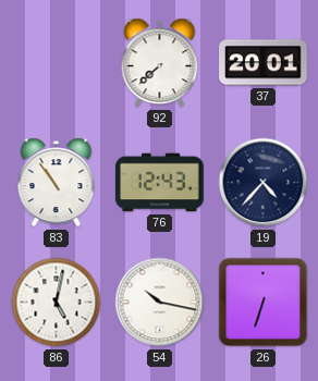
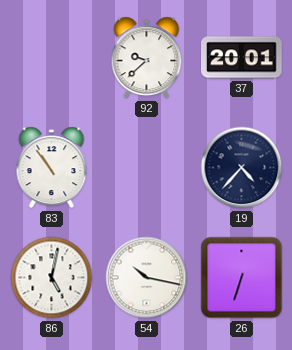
92: 7:38 -> 9:38 (147, 58)
76: 12:43 -> none (160, 183)
